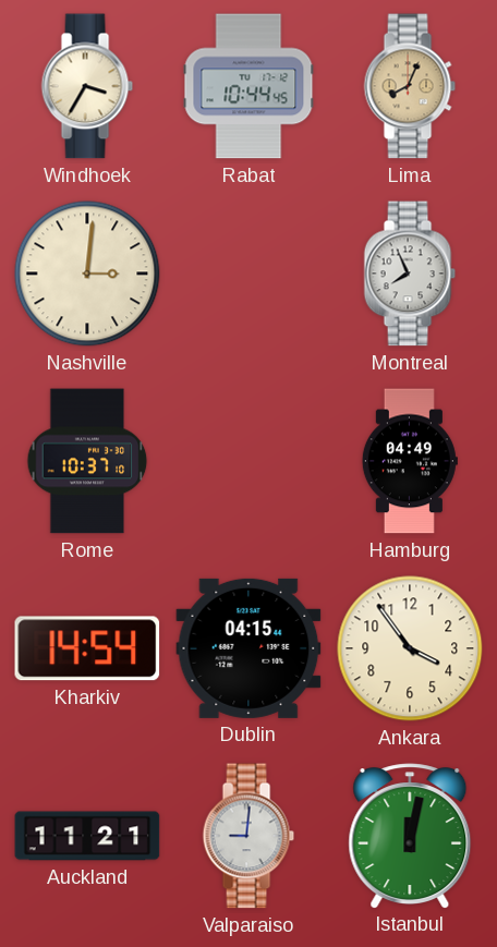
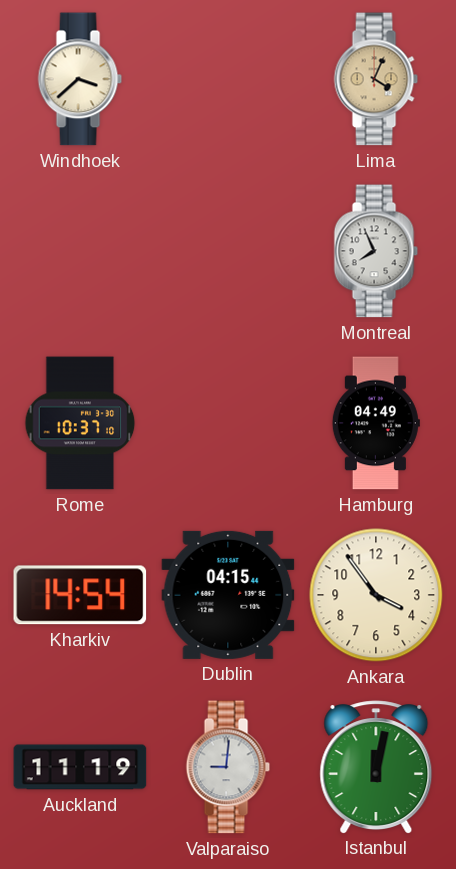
Windhoek: 3:35 -> 3:38 (80, 79)
Rabat: 10:44 -> none (248, 86)
Lima: 8:04 -> 4:04 (376, 79)
Nashville: 3:01 -> none (87, 274)
Auckland: 11:21 -> 11:19 (80, 767)
